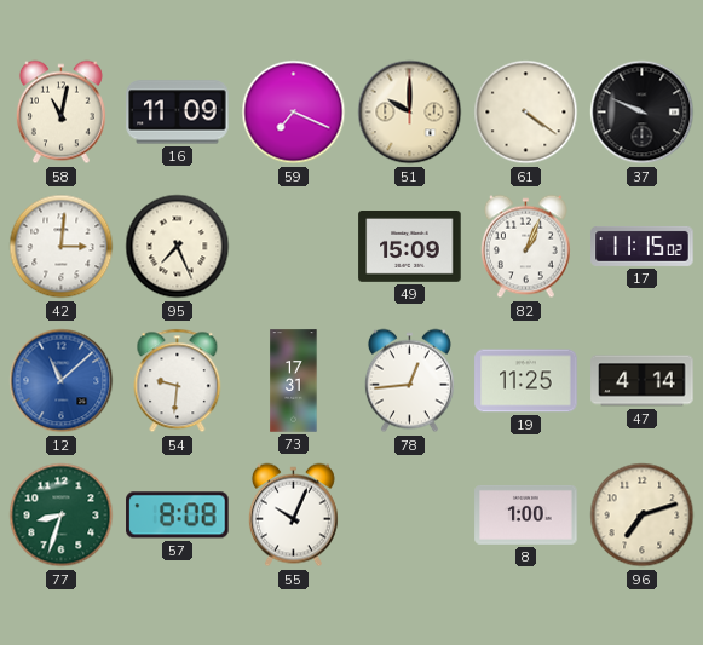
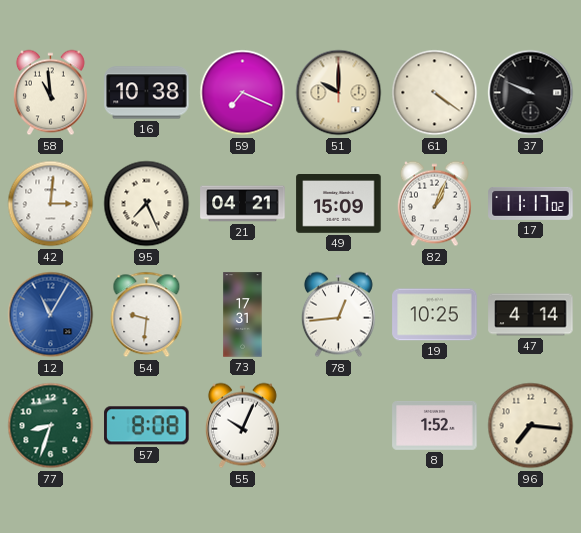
58: 11:02 -> 10:59 (50, 93)
16: 11:09 -> 10:38 (147, 93)
21: none -> 04:21 (243, 204)
17: 11:15 -> 11:17 (531, 203)
12: 11:08 -> 11:05 (51, 315)
19: 11:25 -> 10:25 (435, 315)
8: 1:00 -> 1:52 (435, 425)
96: 7:12 -> 7:16 (531, 426)
